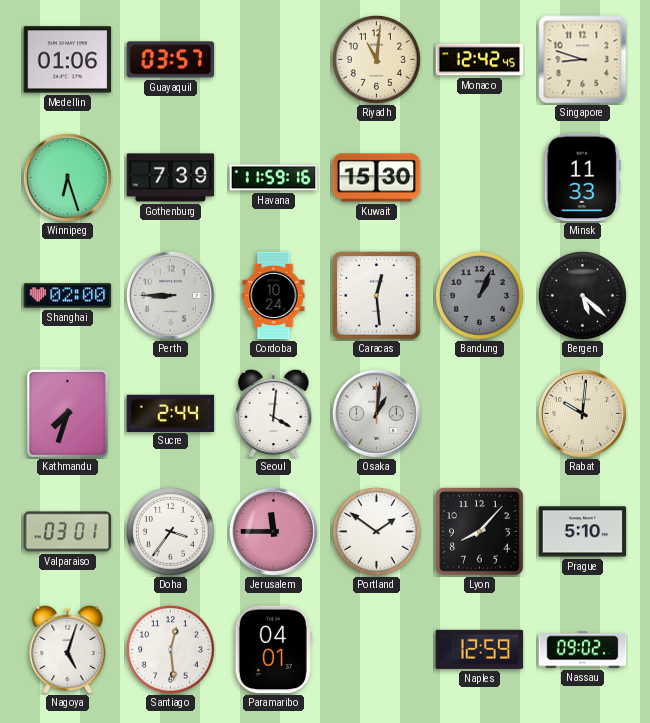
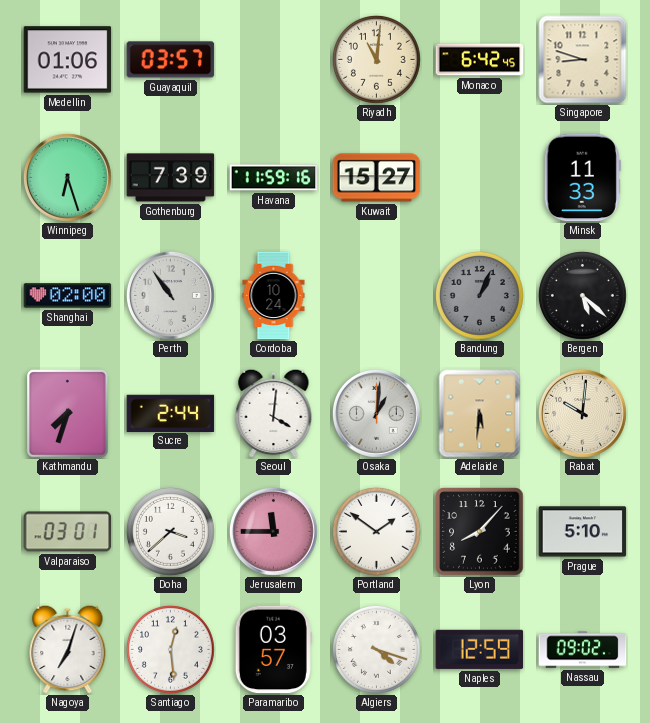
Monaco: 12:42 -> 6:42 (480, 60)
Kuwait: 15:30 -> 15:27 (377, 178)
Perth: 8:45 -> 10:54 (171, 296)
Caracas: 12:29 -> none (377, 296)
Adelaide: none -> 5:31 (480, 414)
Doha: 3:36 -> 3:38 (170, 531)
Nagoya: 5:03 -> 7:03 (68, 649)
Paramaribo: 04:01 -> 03:57 (273, 650)
Algiers: none -> 4:18 (376, 649)
